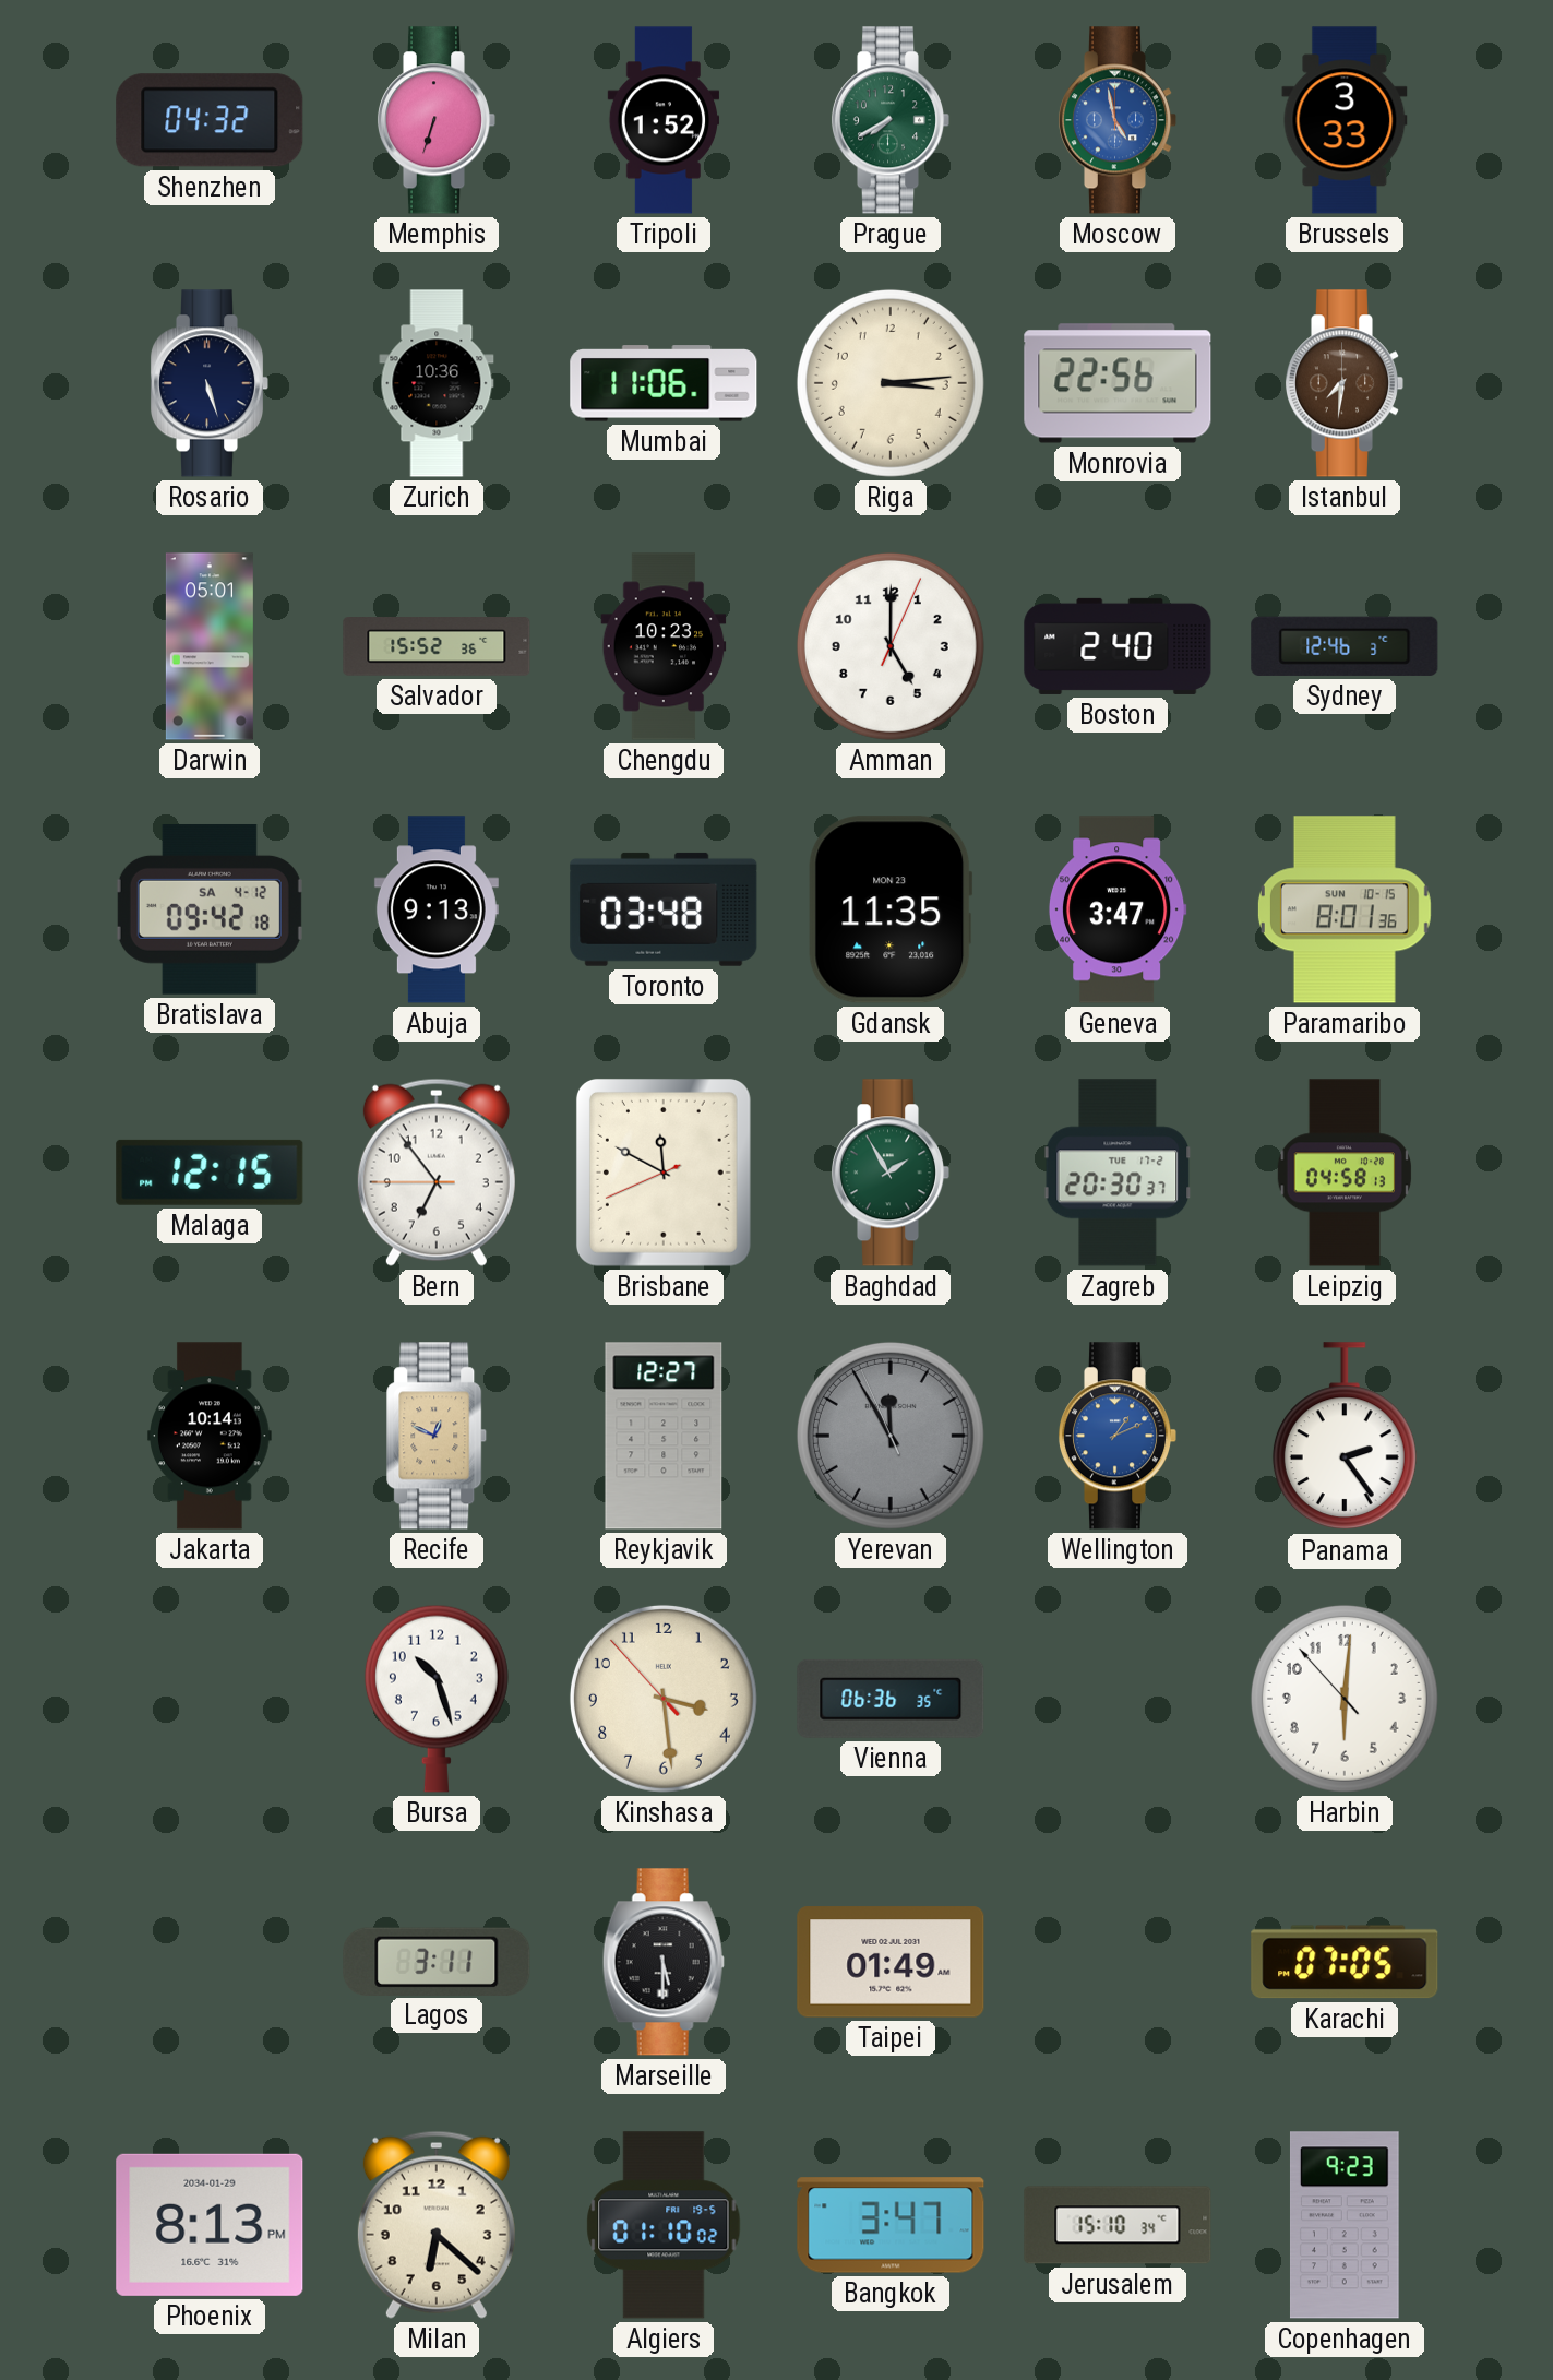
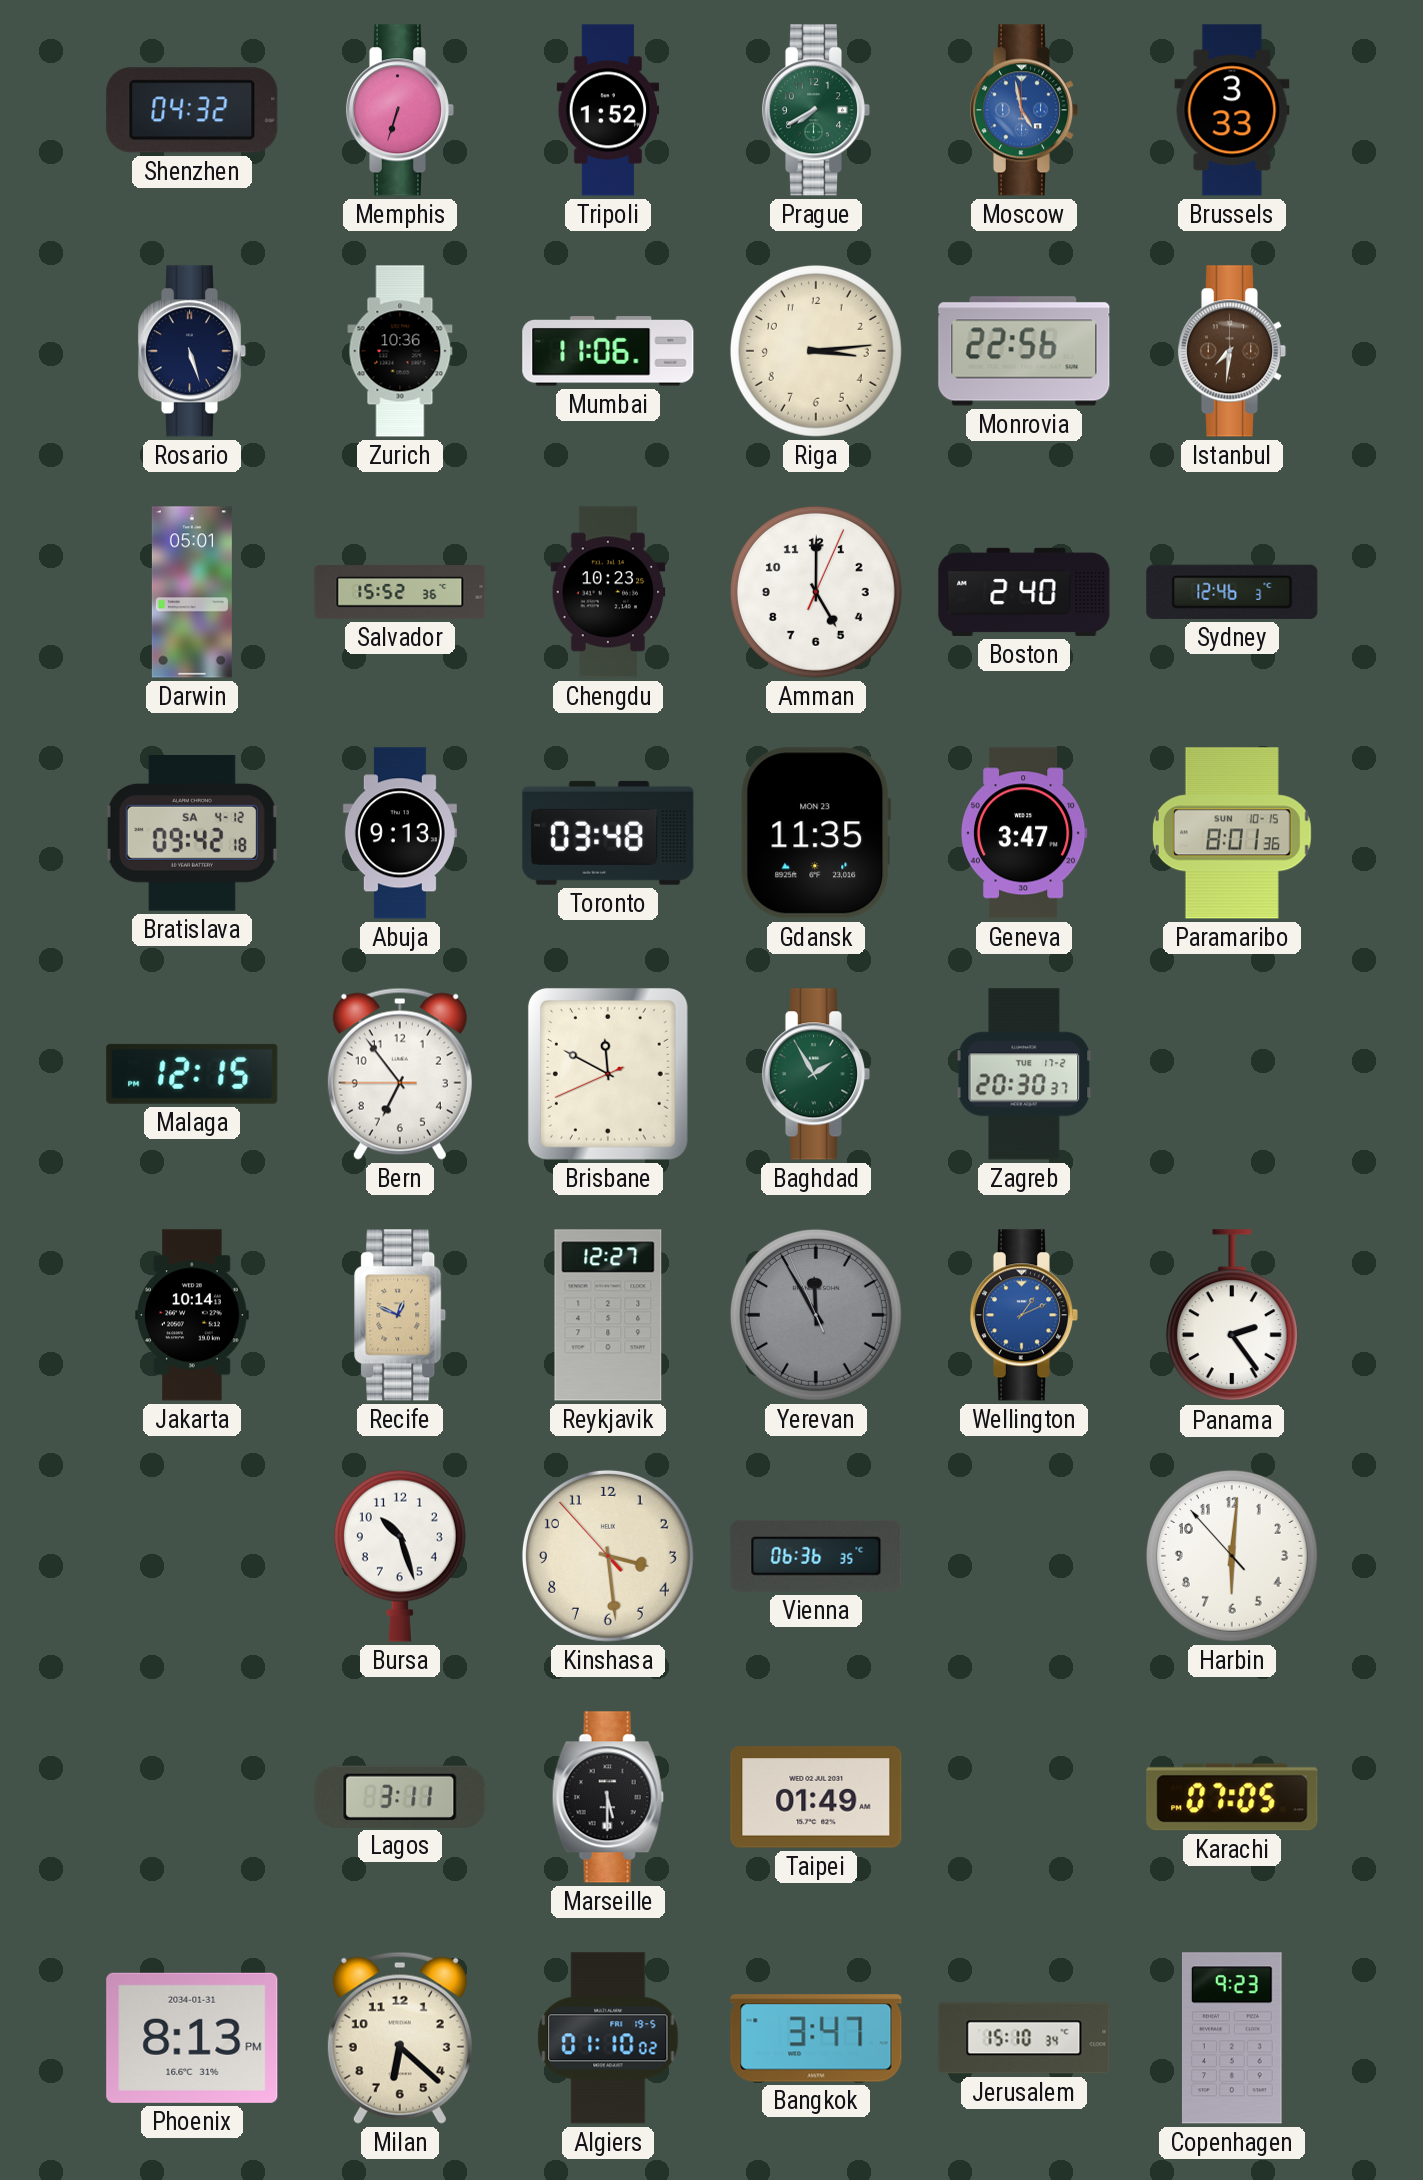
Leipzig: 04:58 -> none (1343, 1173)
Phoenix date: 2034-01-29 -> 2034-01-31 (192, 2038)
